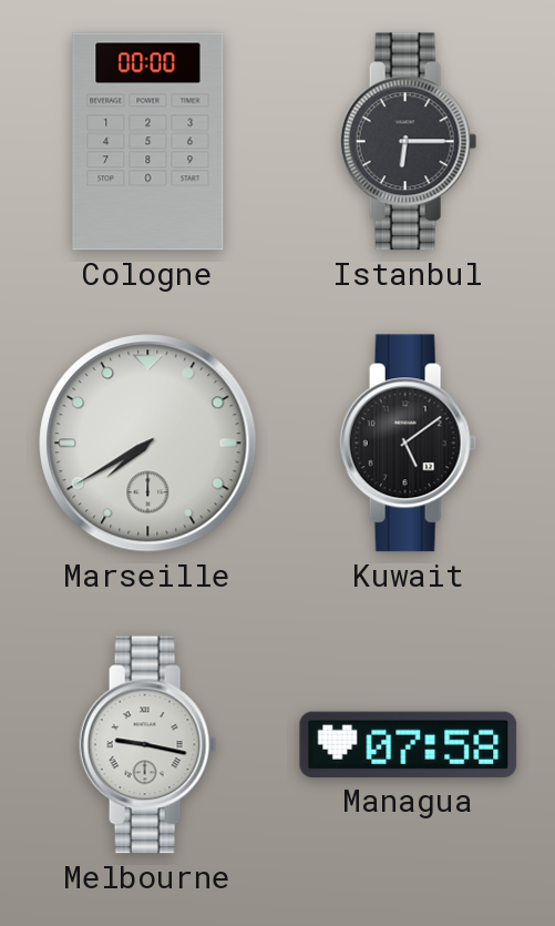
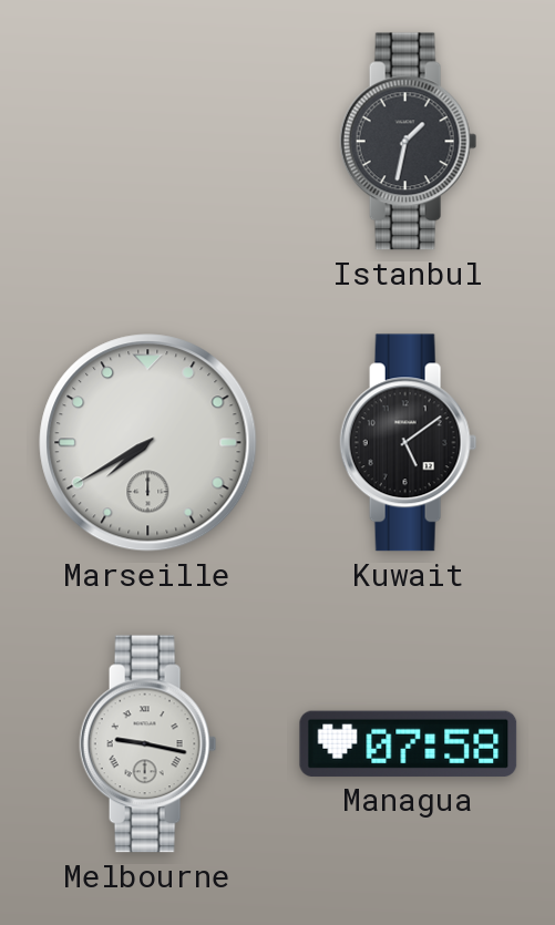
Cologne: 00:00 -> none (148, 142)
Istanbul: 6:15 -> 1:32 (409, 142)
